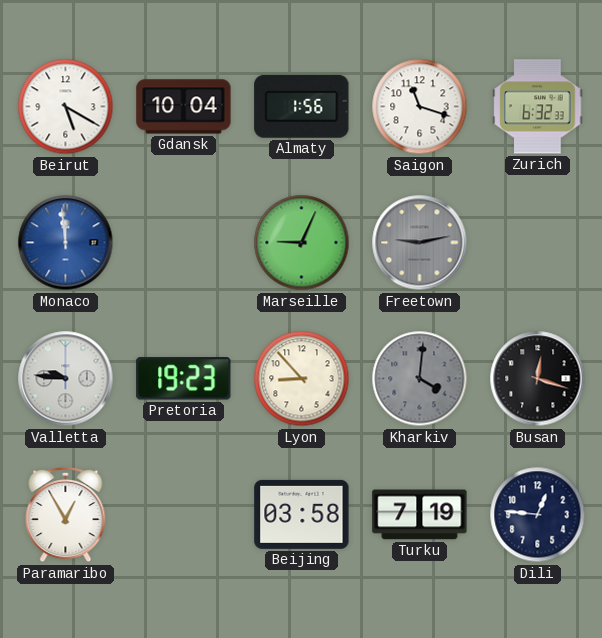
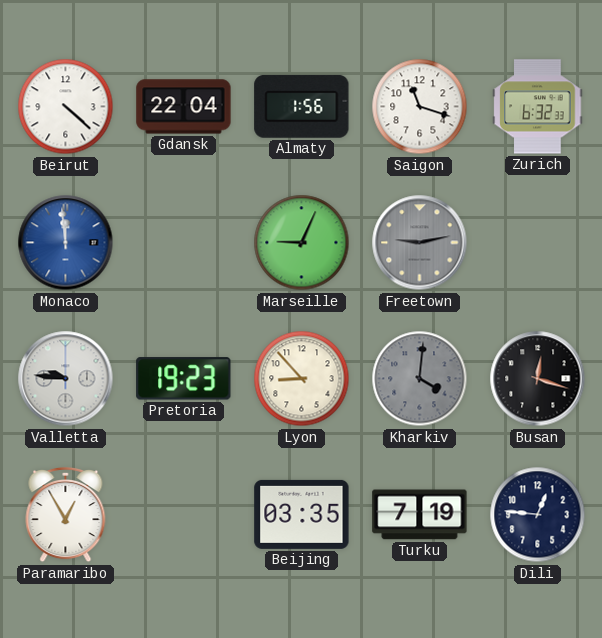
Beirut: 5:20 -> 4:22 (66, 107)
Gdansk: 10:04 -> 22:04 (184, 107)
Beijing: 03:58 -> 03:35 (302, 514)
